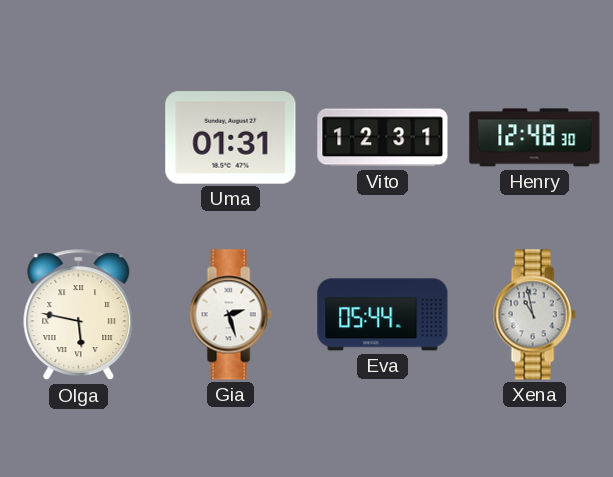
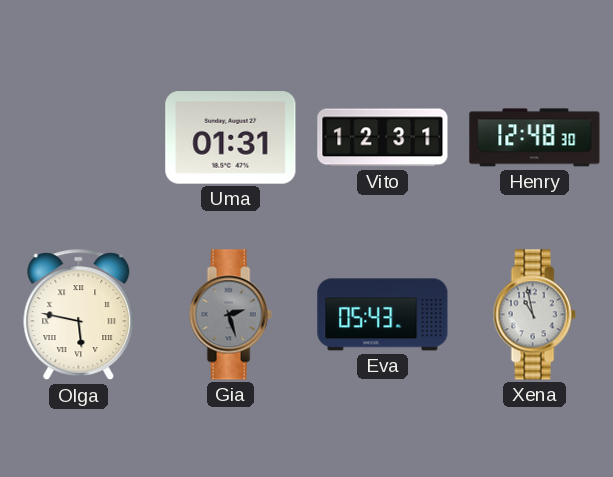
Gia dial: white -> grey (230, 315)
Eva: 05:44 -> 05:43 (383, 315)
